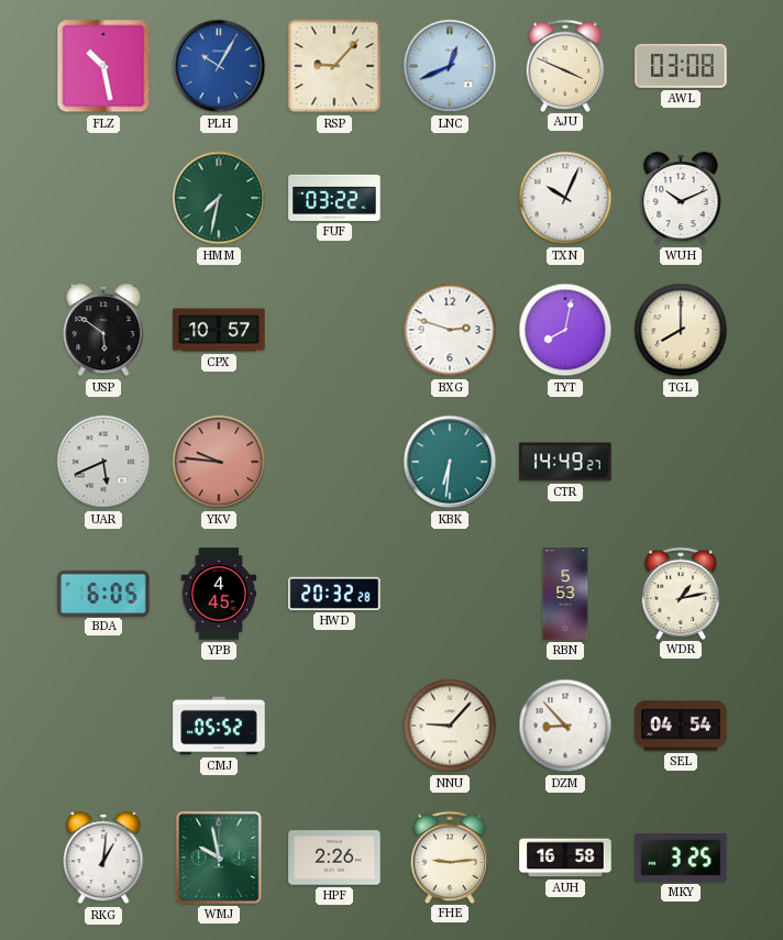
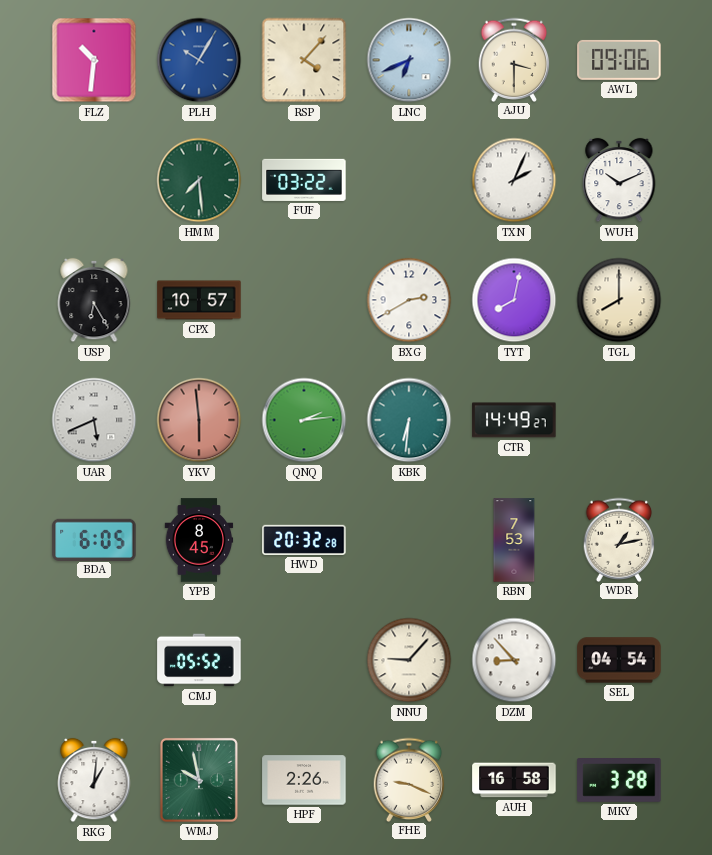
FLZ: 10:28 -> 10:31 (94, 60)
RSP: 9:07 -> 4:07 (304, 60)
LNC: 12:41 -> 6:41 (409, 60)
AJU: 3:49 -> 3:30 (514, 59)
AWL: 03:08 -> 09:06 (619, 60)
HMM: 7:32 -> 7:29 (199, 180)
TXN: 10:04 -> 2:04 (514, 180)
USP: 5:51 -> 6:25 (94, 300)
BXG: 2:48 -> 2:40 (409, 300)
YKV: 9:46 -> 5:59 (199, 420)
QNQ: none -> 2:14 (304, 420)
YPB: 4:45 -> 8:45 (199, 540)
RBN: 5:53 -> 7:53 (514, 540)
FHE: 9:14 -> 9:19 (409, 779)
MKY: 3:25 -> 3:28 (619, 780)
